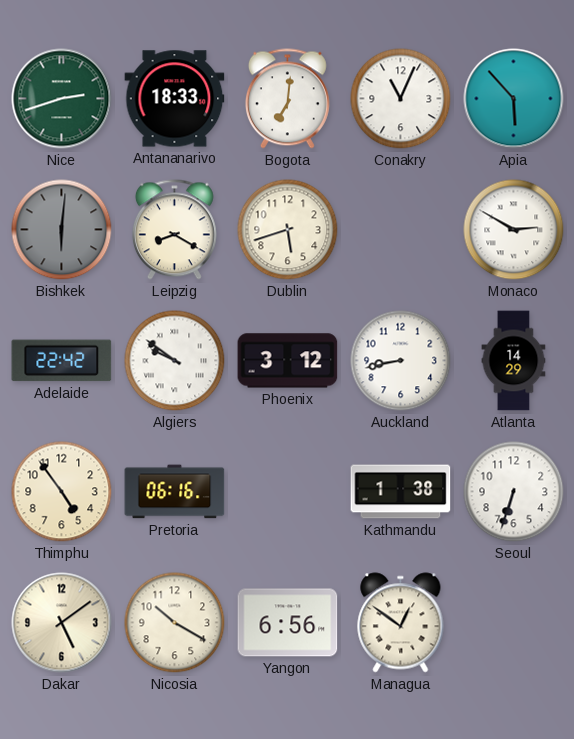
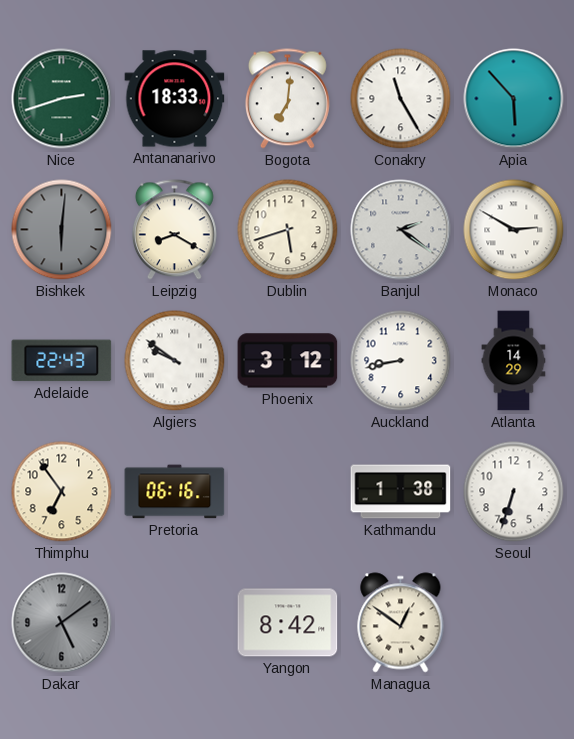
Conakry: 11:04 -> 11:25 (401, 99)
Banjul: none -> 2:21 (401, 230)
Adelaide: 22:42 -> 22:43 (62, 361)
Thimphu: 4:54 -> 6:54 (62, 492)
Dakar dial: cream -> grey (62, 623)
Nicosia: 10:20 -> none (175, 623)
Yangon: 6:56 -> 8:42 (288, 623)
